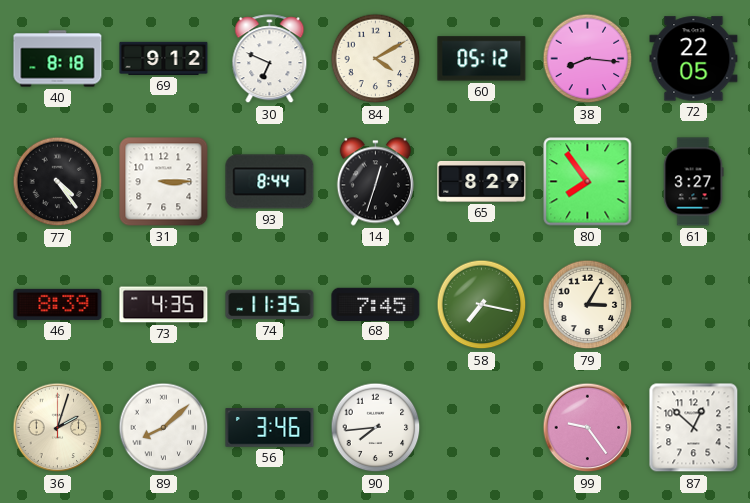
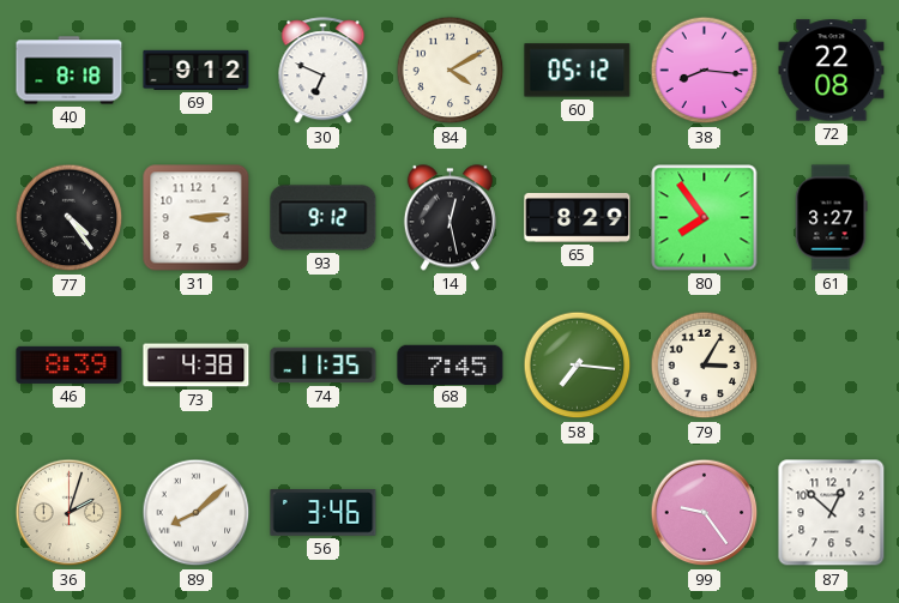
72: 22:05 -> 22:08 (832, 71)
31: 3:15 -> 3:14 (197, 218)
93: 8:44 -> 9:12 (324, 218)
14: 12:33 -> 12:28 (450, 218)
73: 4:35 -> 4:38 (197, 366)
58: 7:17 -> 7:16 (578, 366)
90: 7:44 -> none (376, 428)
